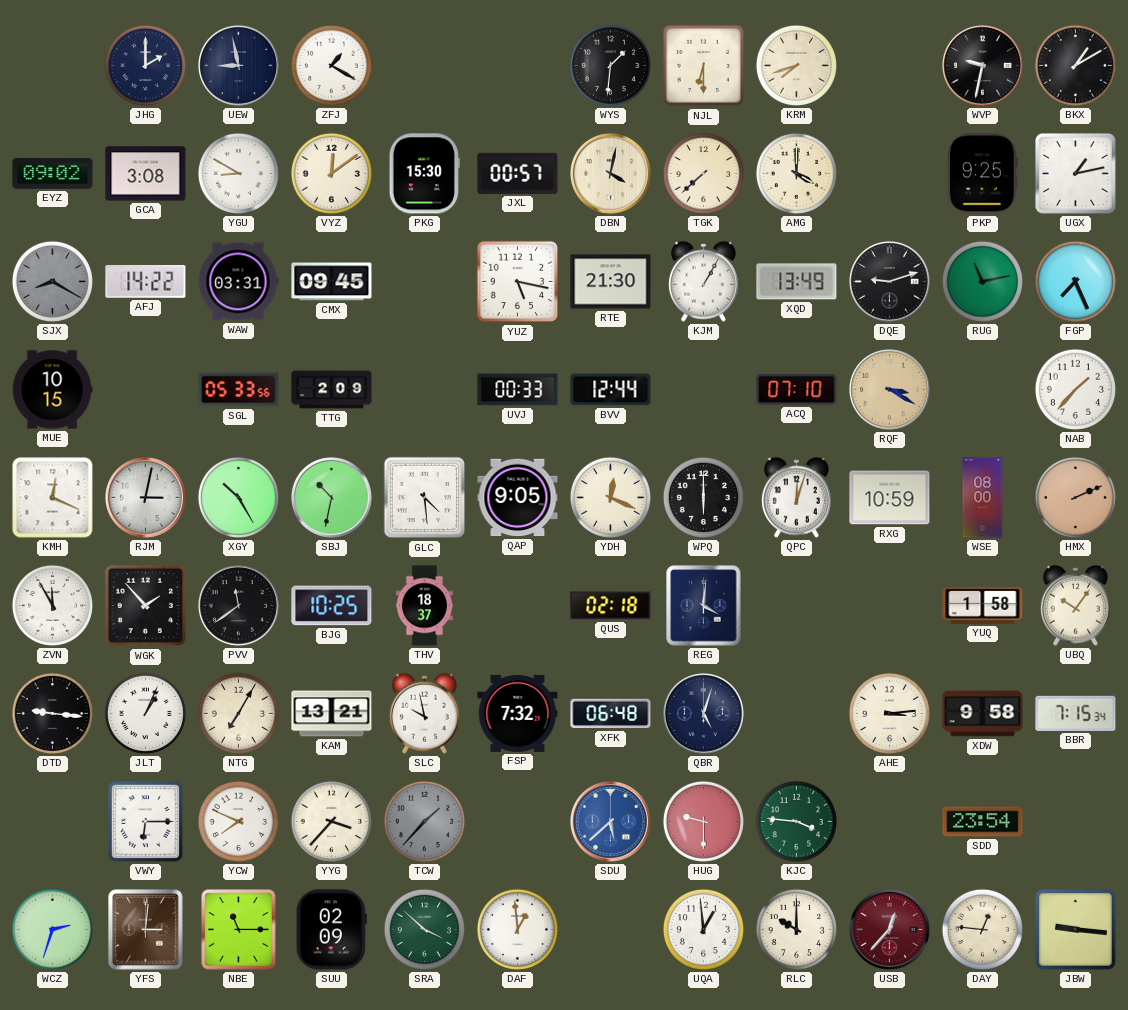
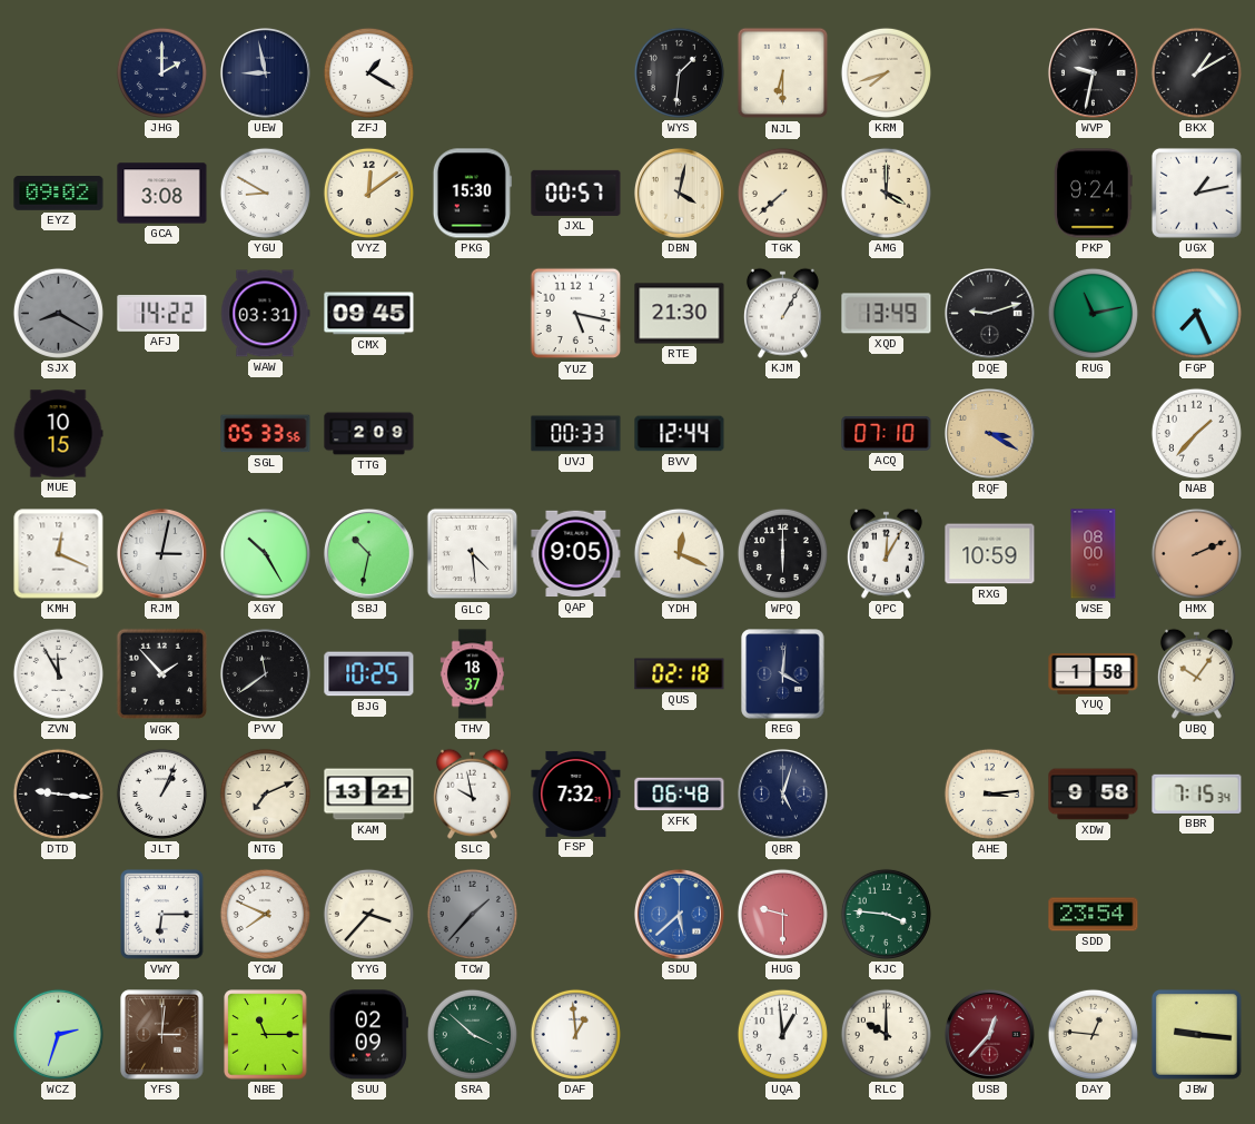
PKP: 9:25 -> 9:24 (1094, 194)
QPC: 12:03 -> 12:05 (886, 553)
NTG: 7:05 -> 7:11 (265, 793)
